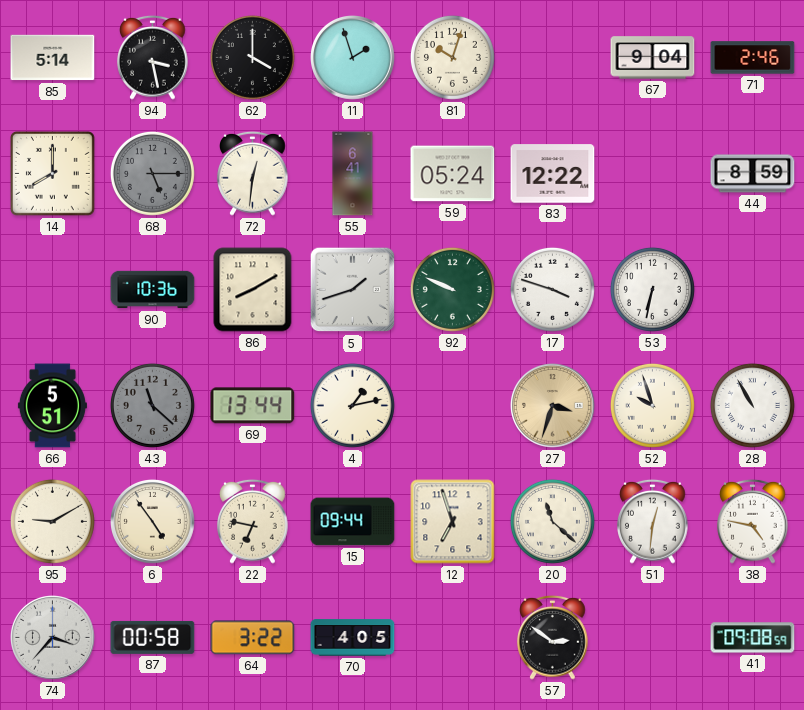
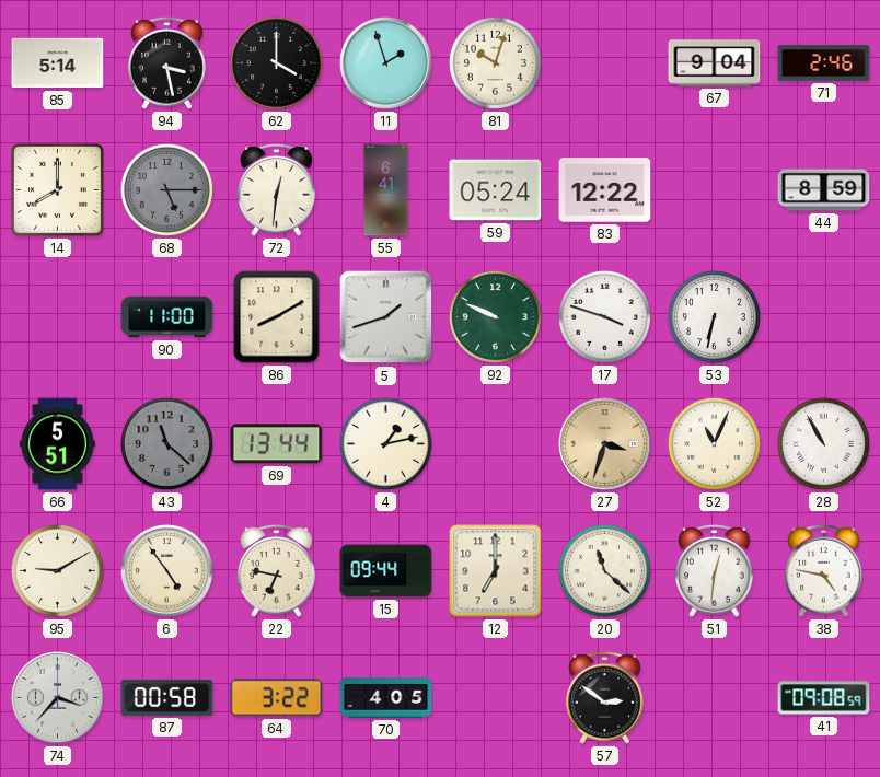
90: 10:36 -> 11:00 (167, 317)
52: 9:57 -> 11:04 (714, 443)
12: 6:57 -> 7:00 (496, 571)
